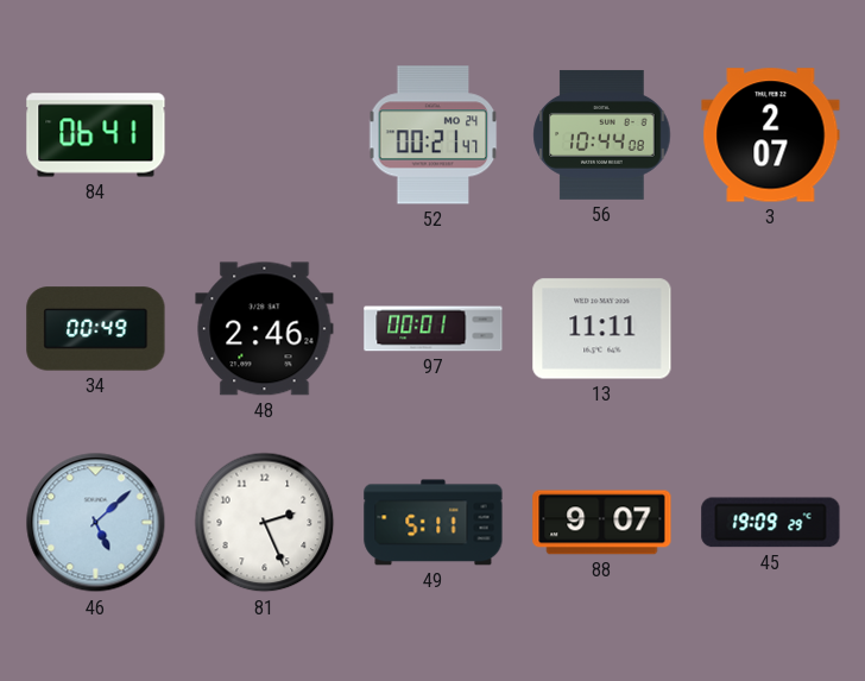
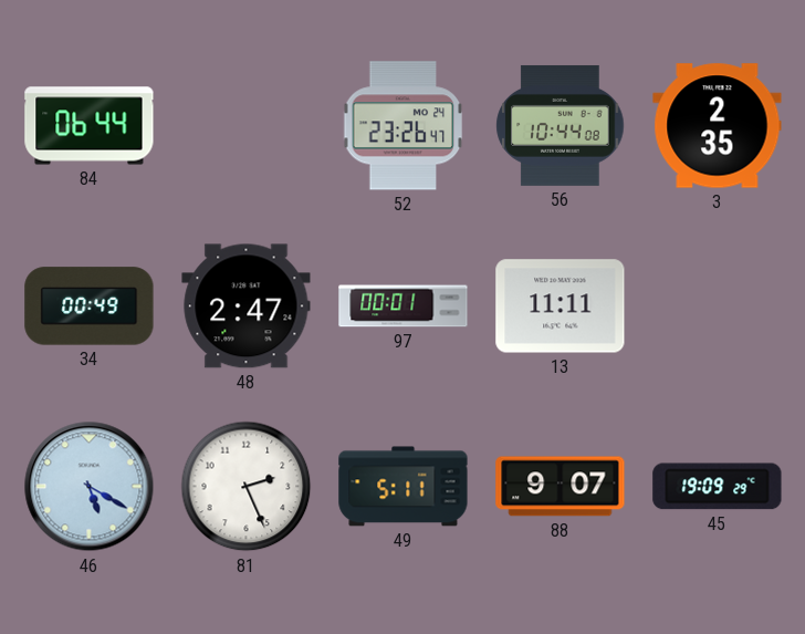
84: 06:41 -> 06:44 (90, 126)
52: 00:21 -> 23:26 (404, 126)
3: 2:07 -> 2:35 (718, 126)
48: 2:46 -> 2:47 (247, 306)
46: 5:08 -> 5:20 (90, 487)
